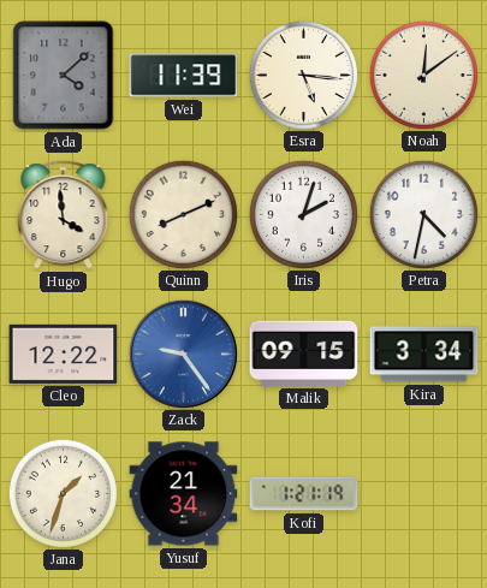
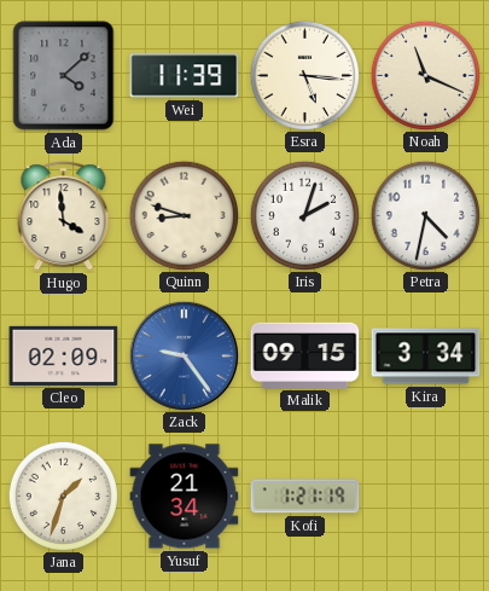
Noah: 12:09 -> 11:19 (425, 75)
Quinn: 8:11 -> 8:48 (184, 215)
Cleo: 12:22 -> 02:09 (64, 355)
